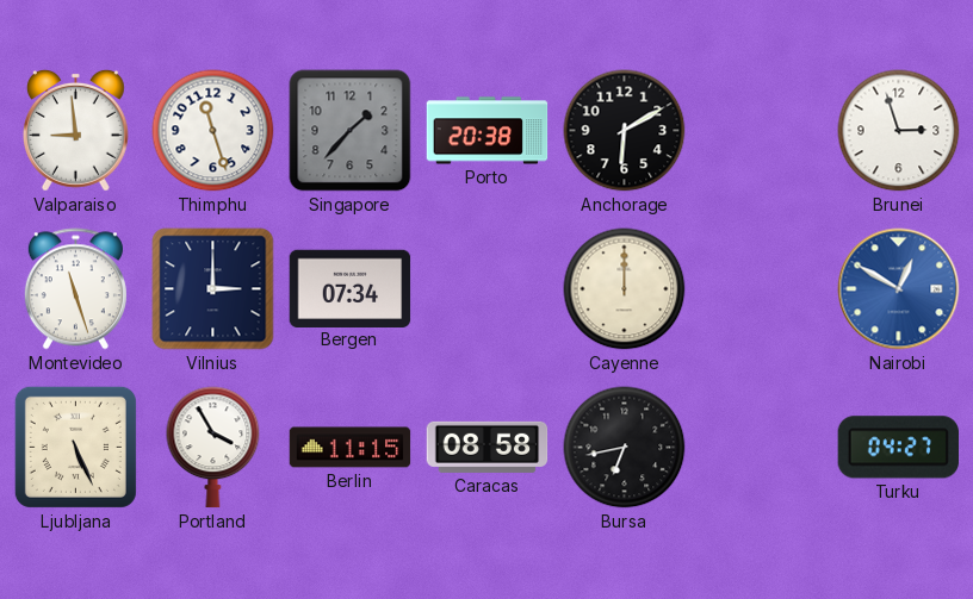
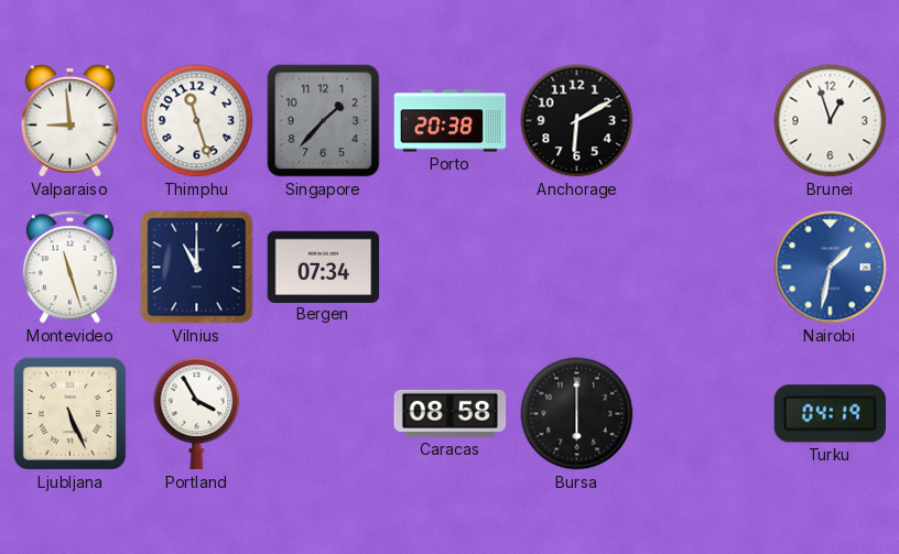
Brunei: 2:57 -> 12:57 (831, 121)
Vilnius: 3:00 -> 11:00 (197, 268)
Cayenne: 12:00 -> none (625, 289)
Nairobi: 12:50 -> 1:32 (831, 268)
Berlin: 11:15 -> none (351, 448)
Bursa: 6:43 -> 6:00 (577, 414)
Turku: 04:27 -> 04:19 (830, 414)
